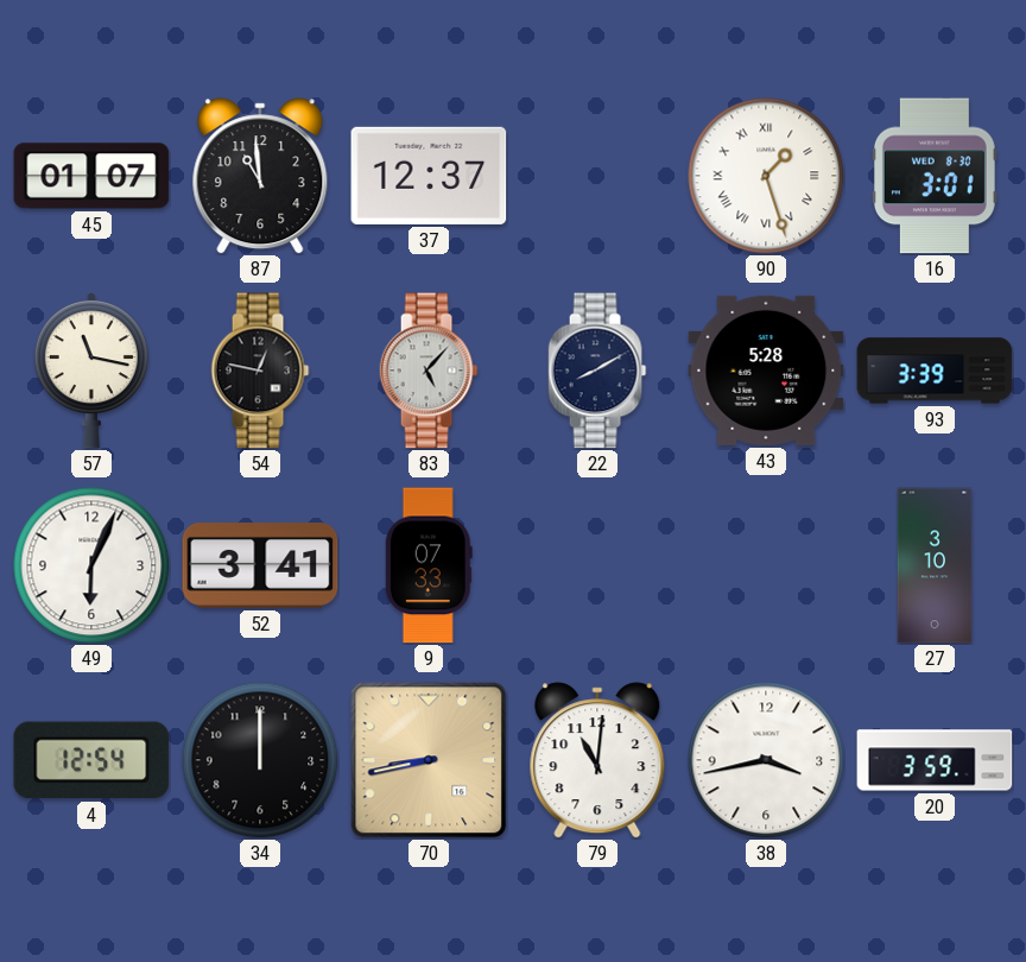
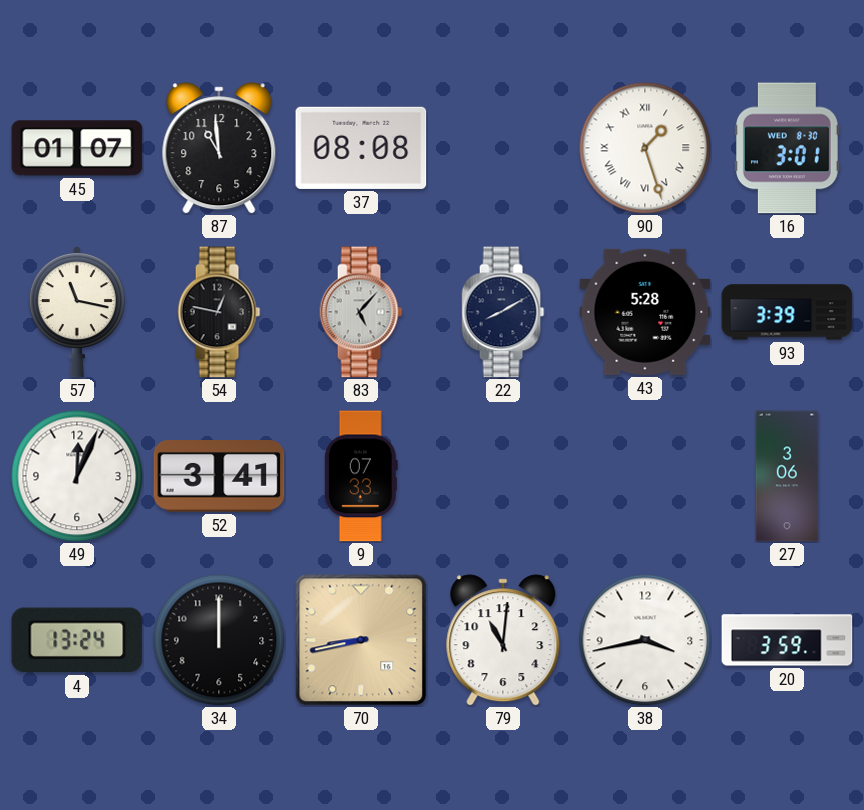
37: 12:37 -> 08:08 (361, 148)
49: 6:04 -> 12:04 (77, 476)
27: 3:10 -> 3:06 (787, 476)
4: 12:54 -> 13:24 (77, 640)
